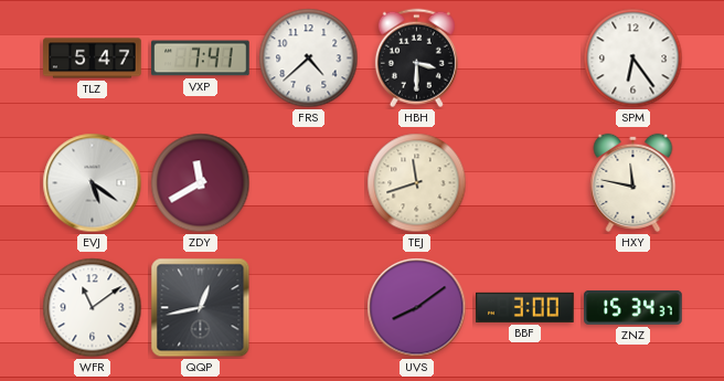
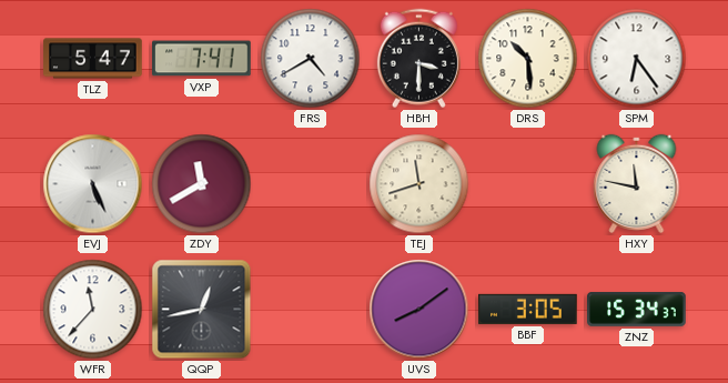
FRS: 4:38 -> 4:40 (311, 59)
DRS: none -> 10:29 (528, 59)
EVJ: 5:21 -> 5:26 (93, 184)
WFR: 11:09 -> 11:37 (93, 310)
BBF: 3:00 -> 3:05 (528, 309)
